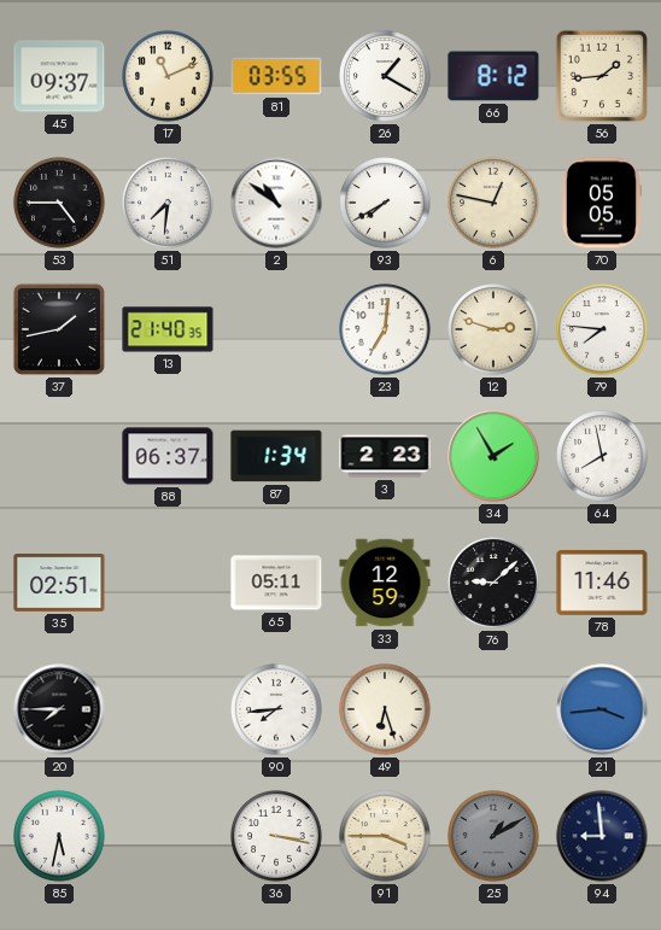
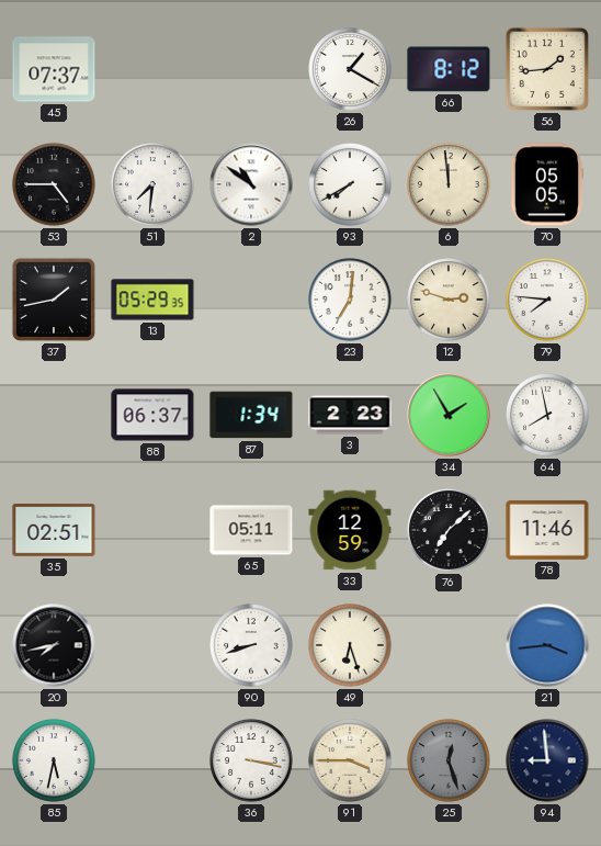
45: 09:37 -> 07:37 (54, 69)
17: 11:11 -> none (168, 76)
81: 03:55 -> none (276, 76)
6: 12:47 -> 11:59 (449, 184)
13: 21:40 -> 05:29 (152, 300)
76: 9:08 -> 7:08 (449, 530)
20: 7:45 -> 7:43 (54, 645)
90: 7:44 -> 8:42 (251, 645)
25: 1:10 -> 12:27 (449, 760)
